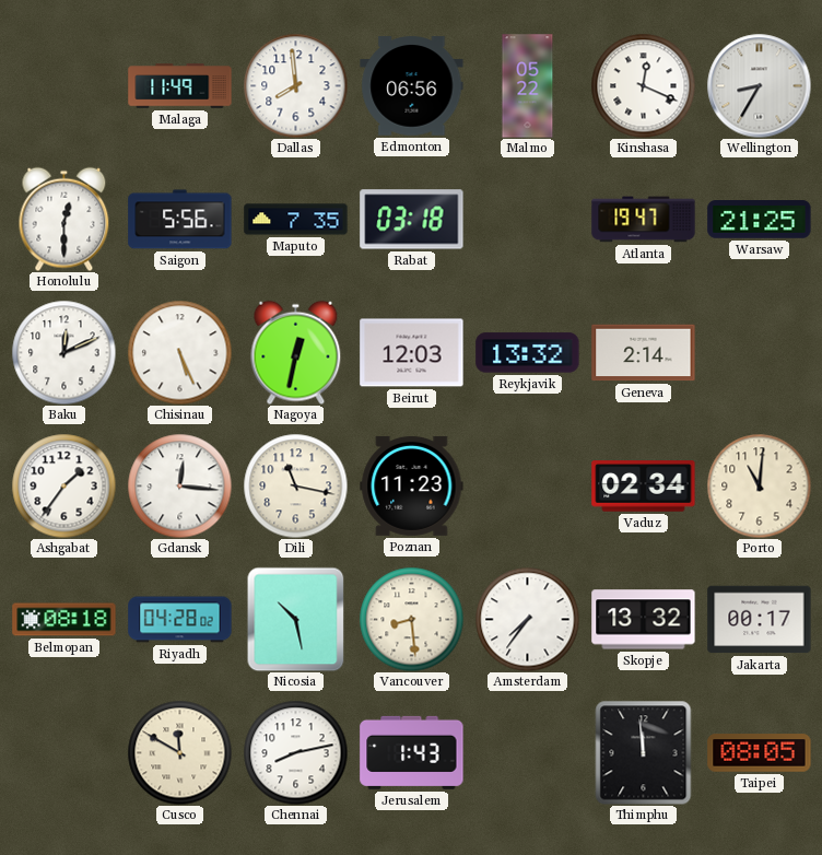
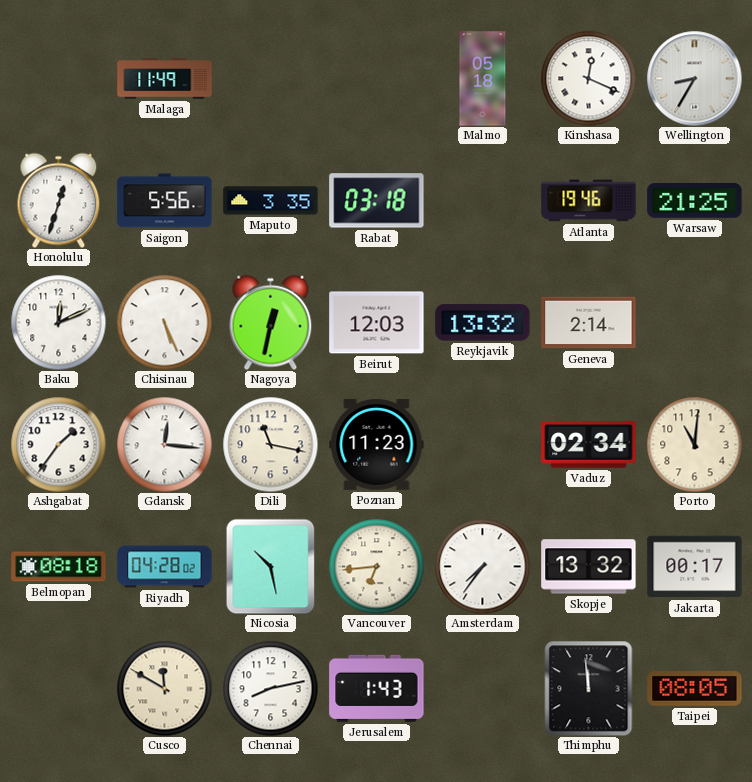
Dallas: 7:59 -> none (295, 85)
Edmonton: 06:56 -> none (412, 86)
Malmo: 05:22 -> 05:18 (483, 79)
Honolulu: 12:30 -> 12:33 (59, 200)
Maputo: 7:35 -> 3:35 (271, 201)
Atlanta: 19:47 -> 19:46 (589, 201)
Vancouver: 8:29 -> 6:44 (376, 566)
